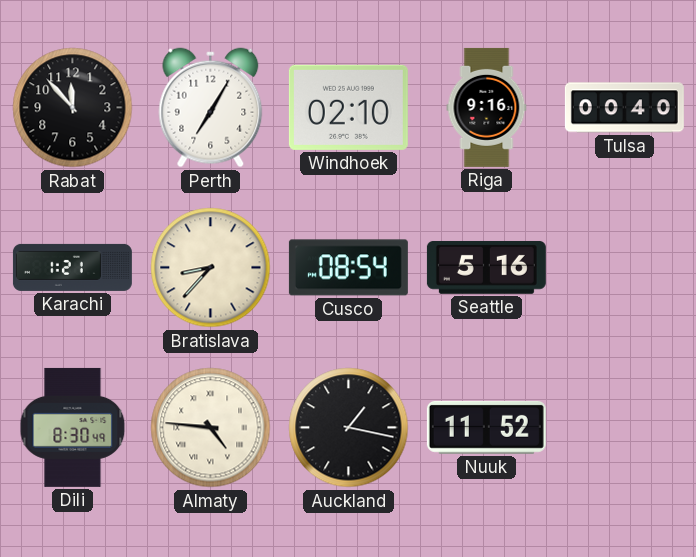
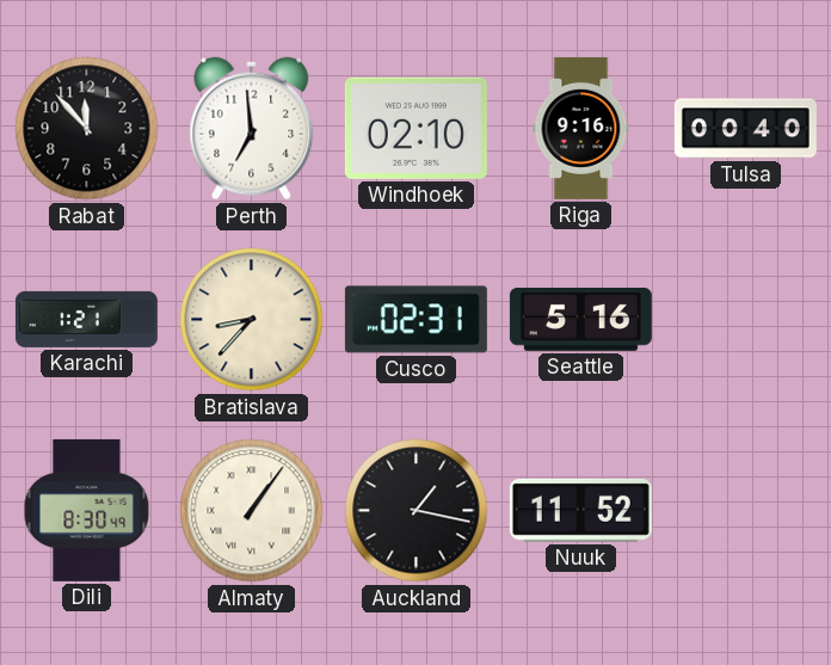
Perth: 7:05 -> 6:59 (252, 129)
Cusco: 08:54 -> 02:31 (415, 320)
Almaty: 4:46 -> 1:06 (252, 511)
